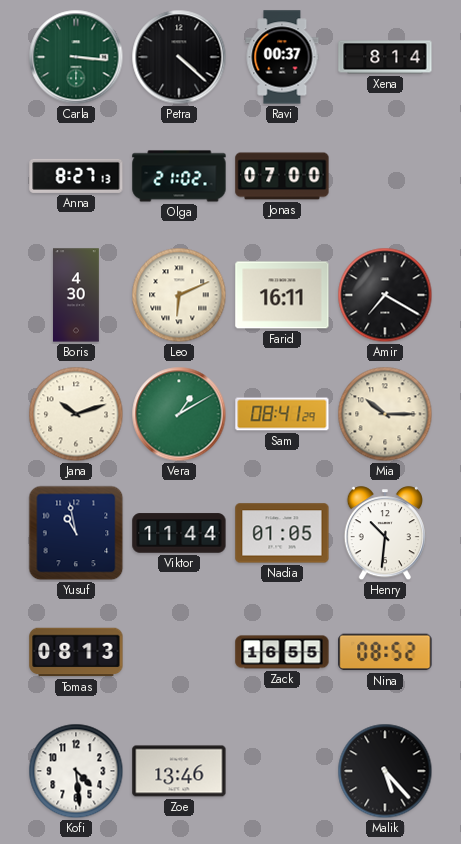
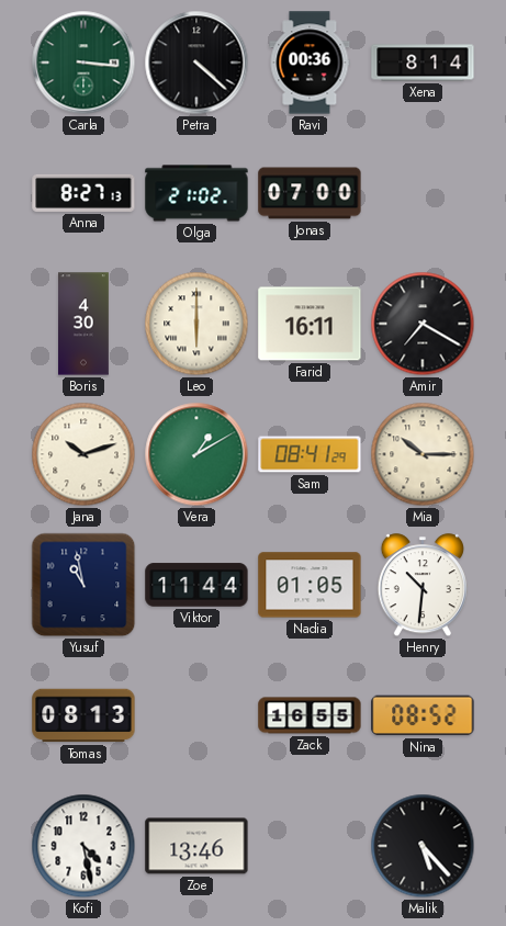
Ravi: 00:37 -> 00:36 (310, 63)
Leo: 6:11 -> 6:00 (196, 324)
Kofi: 4:29 -> 4:28 (83, 846)
